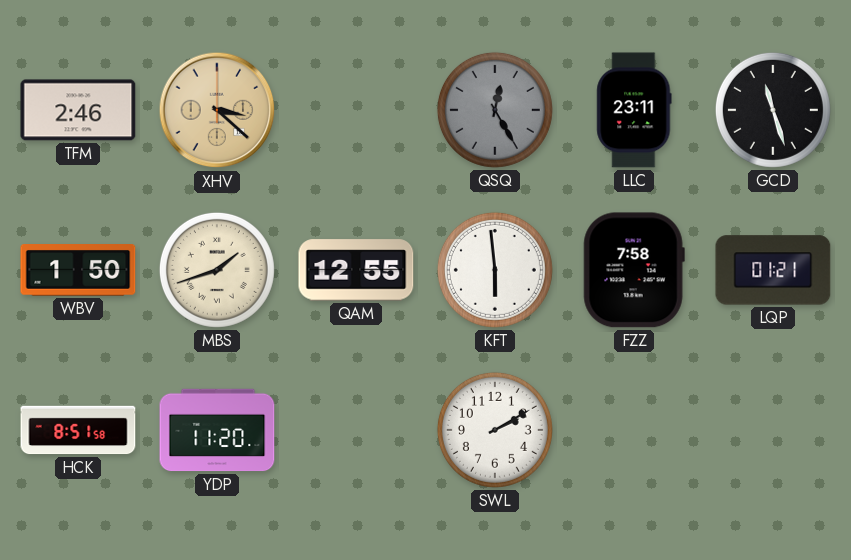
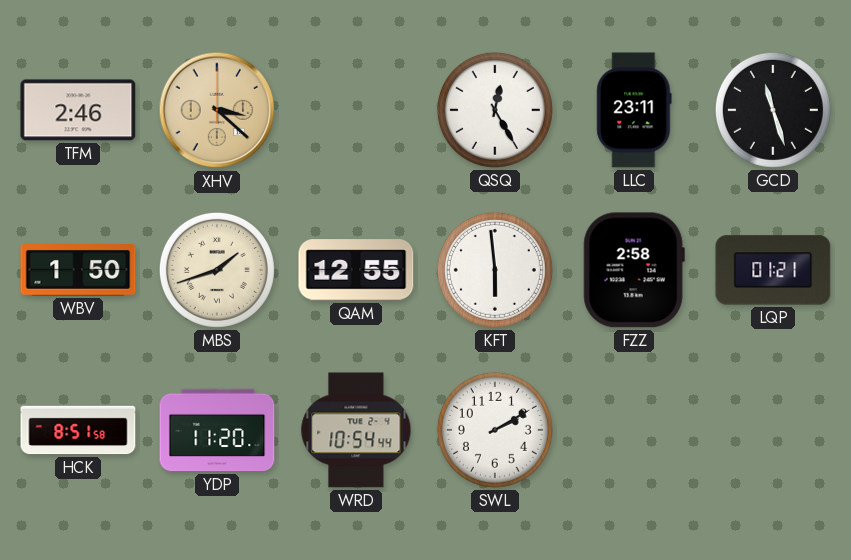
QSQ dial: grey -> white (495, 110)
FZZ: 7:58 -> 2:58 (634, 270)
WRD: none -> 10:54 (356, 430)
